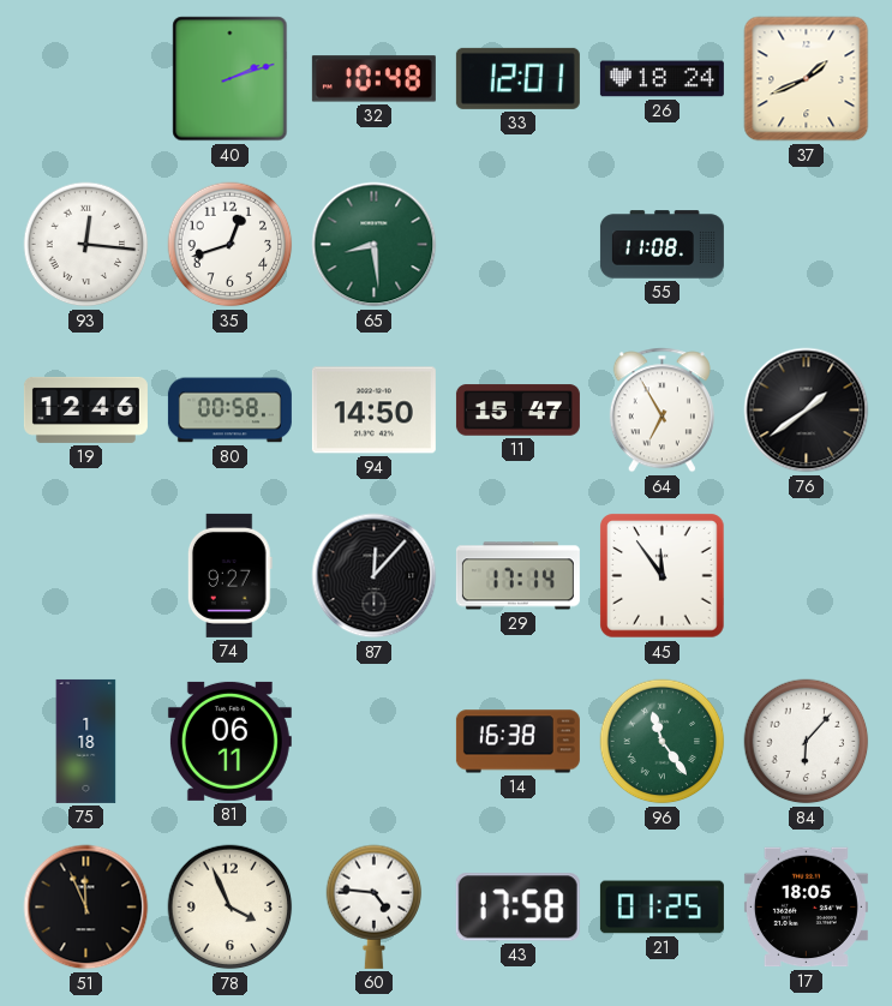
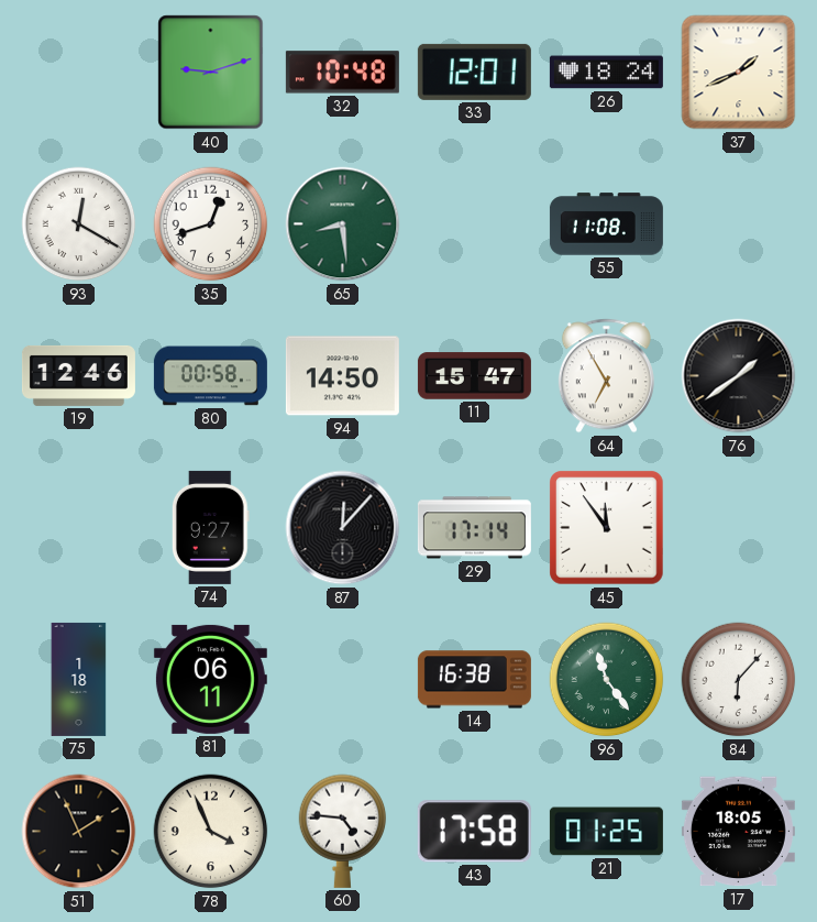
40: 2:12 -> 9:12 (211, 73)
93: 12:16 -> 12:20 (79, 224)
51: 11:56 -> 1:56 (79, 832)
